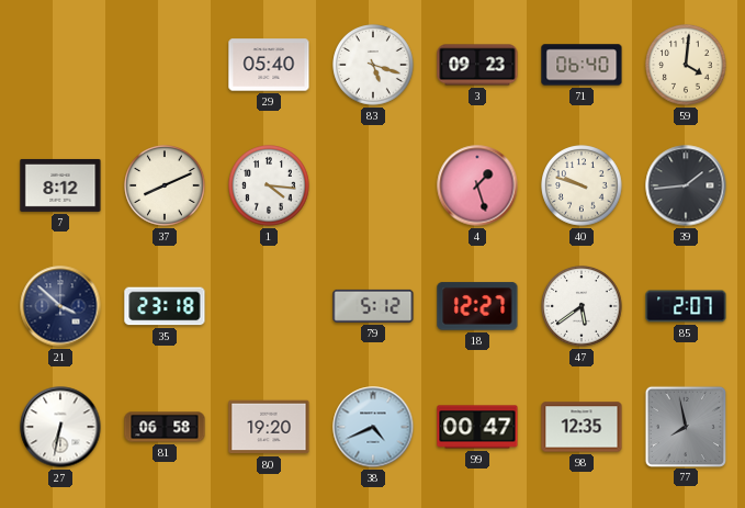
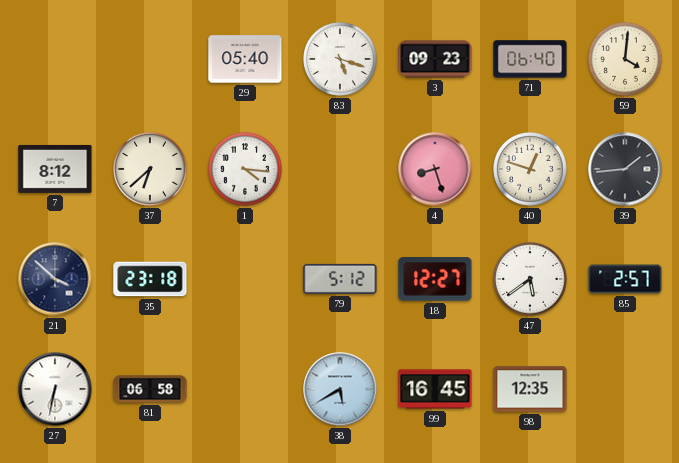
37: 8:11 -> 6:38 (150, 169)
4: 1:27 -> 8:27 (435, 169)
40: 9:48 -> 12:48 (530, 169)
85: 2:07 -> 2:57 (625, 279)
80: 19:20 -> none (269, 427)
38: 4:41 -> 5:40 (340, 389)
99: 00:47 -> 16:45 (435, 389)
77: 7:58 -> none (685, 426)
